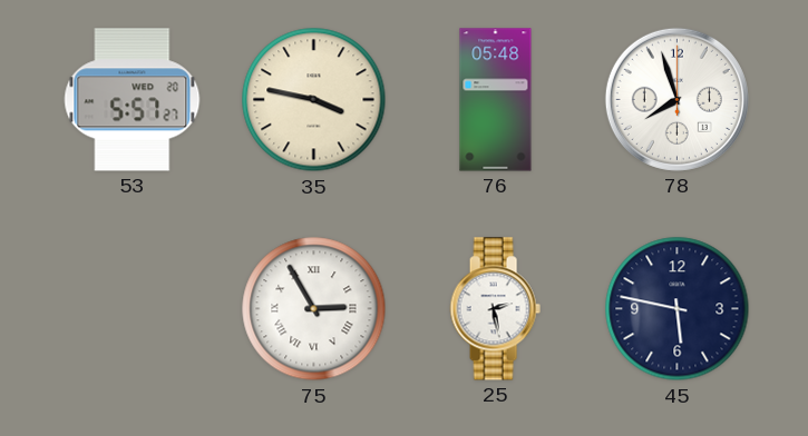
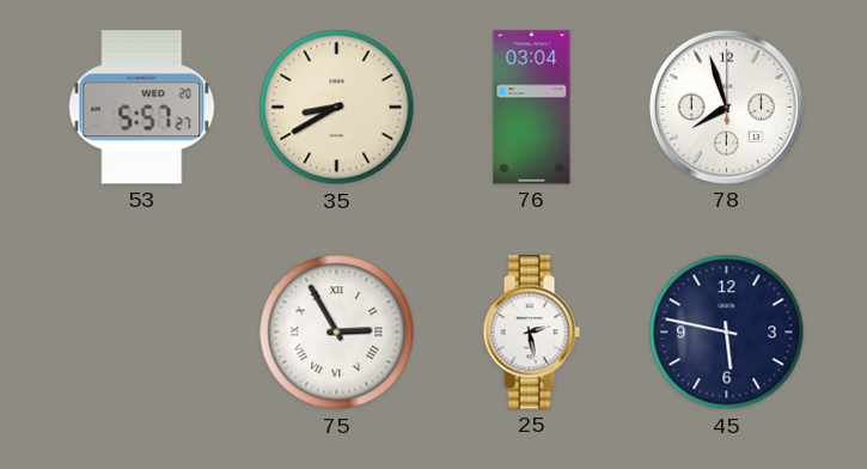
35: 3:47 -> 8:40 (337, 108)
76: 05:48 -> 03:04 (532, 108)
